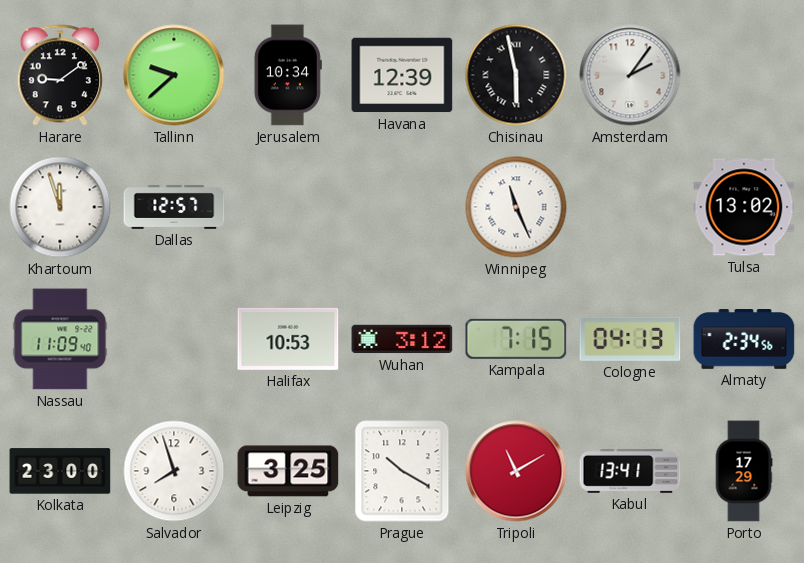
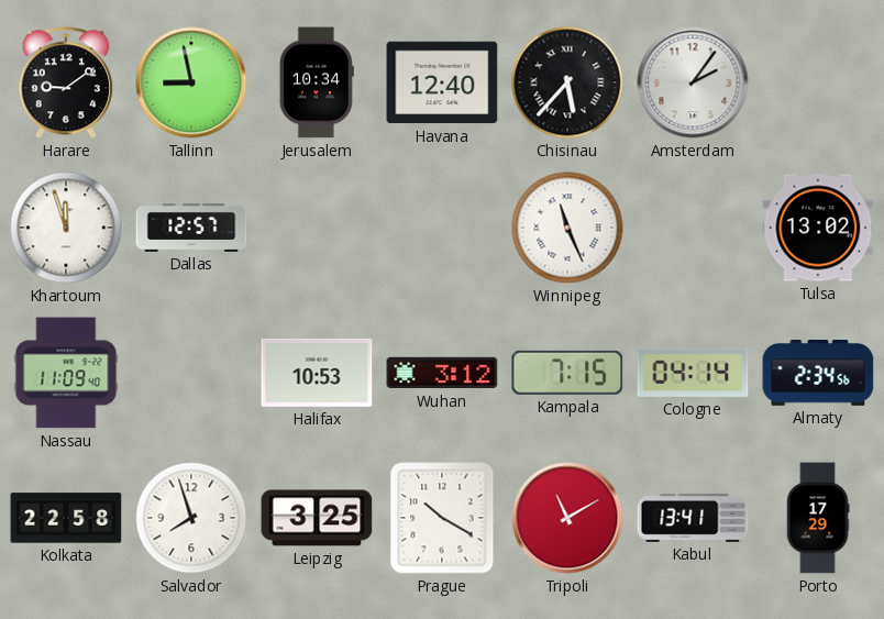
Tallinn: 9:38 -> 8:58 (191, 82)
Havana: 12:39 -> 12:40 (442, 82)
Chisinau: 5:58 -> 5:37 (567, 82)
Cologne: 04:13 -> 04:14 (693, 373)
Kolkata: 23:00 -> 22:58 (66, 518)
